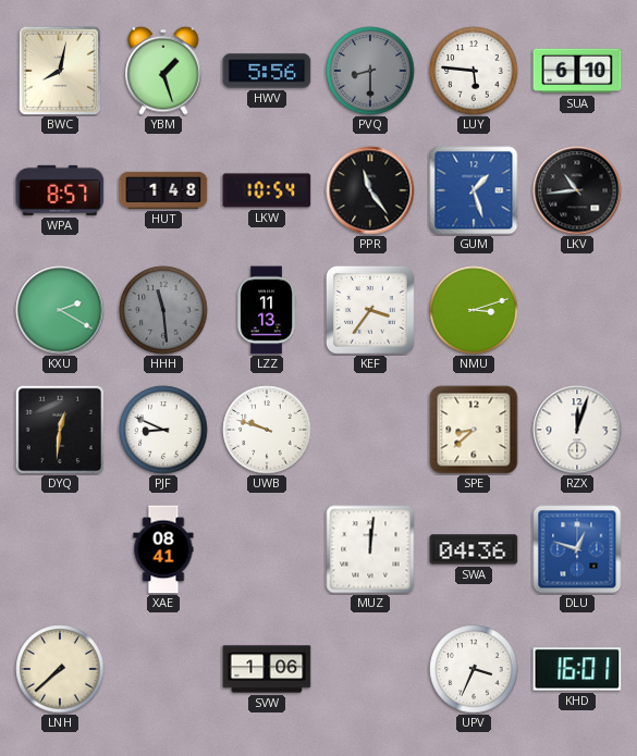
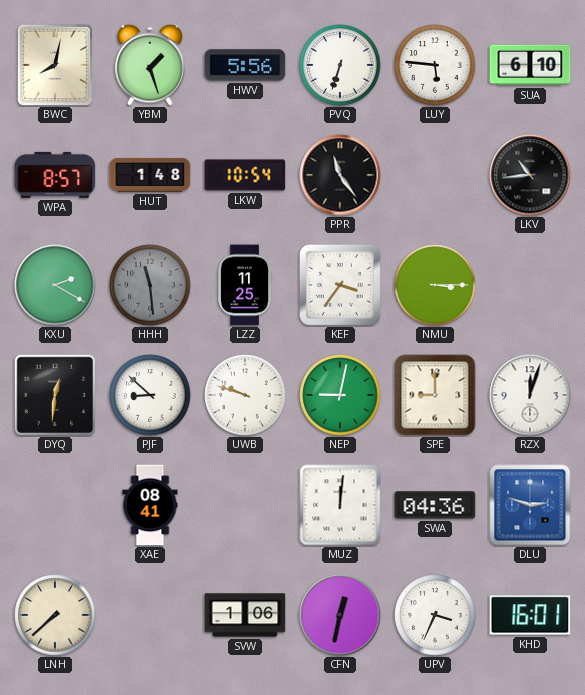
PVQ: 8:30 -> 6:33 (340, 65)
PVQ dial: grey -> white (340, 65)
GUM: 1:27 -> none (474, 190)
LZZ: 11:13 -> 11:25 (246, 285)
NMU: 3:12 -> 3:15 (435, 285)
PJF: 8:49 -> 8:52 (150, 395)
NEP: none -> 9:02 (340, 395)
SPE: 8:38 -> 9:00 (435, 395)
DLU: 12:48 -> 2:48 (530, 505)
CFN: none -> 12:32 (340, 615)
